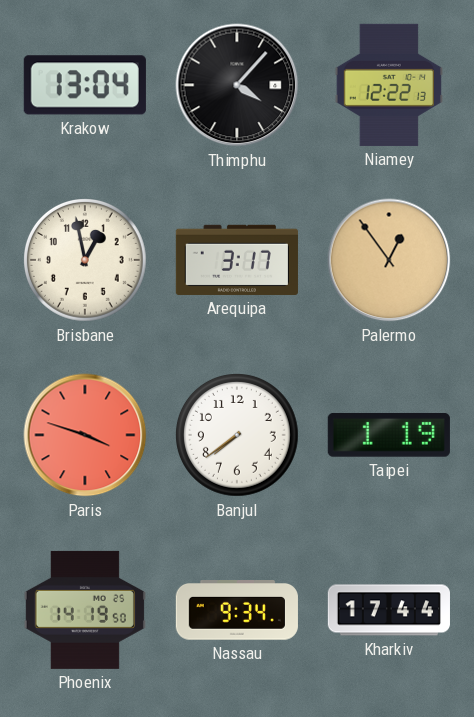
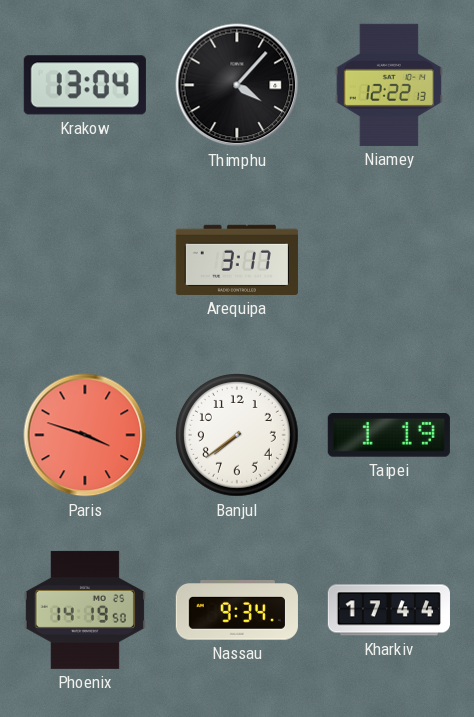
Brisbane: 12:58 -> none (86, 261)
Palermo: 12:54 -> none (389, 260)
